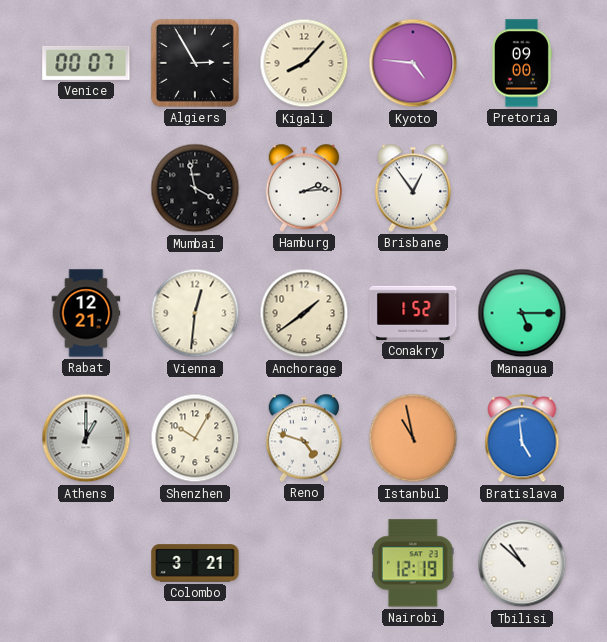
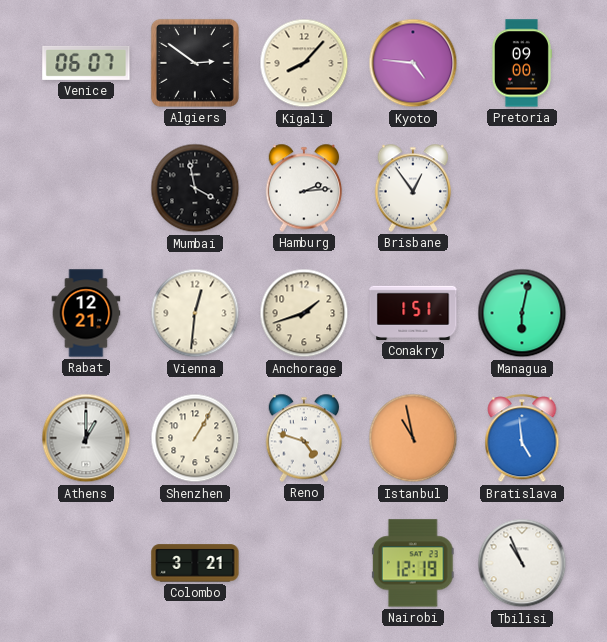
Venice: 00:07 -> 06:07 (86, 63)
Algiers: 2:55 -> 2:51 (195, 63)
Anchorage: 1:39 -> 1:42 (304, 313)
Conakry: 1:52 -> 1:51 (413, 313)
Managua: 5:15 -> 6:02 (522, 313)
Shenzhen: 10:05 -> 1:05 (195, 438)
Tbilisi: 10:52 -> 10:56 (522, 563)
